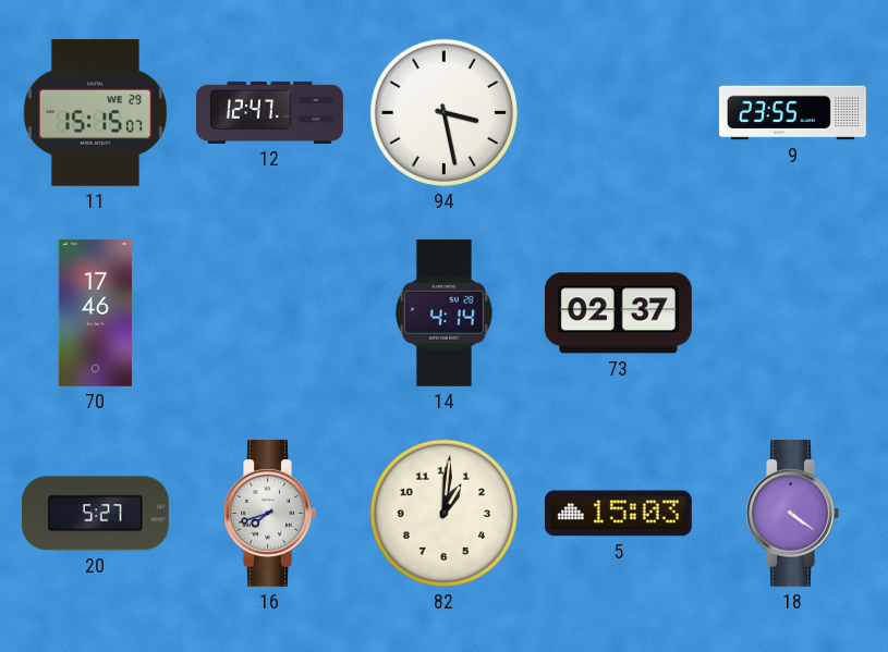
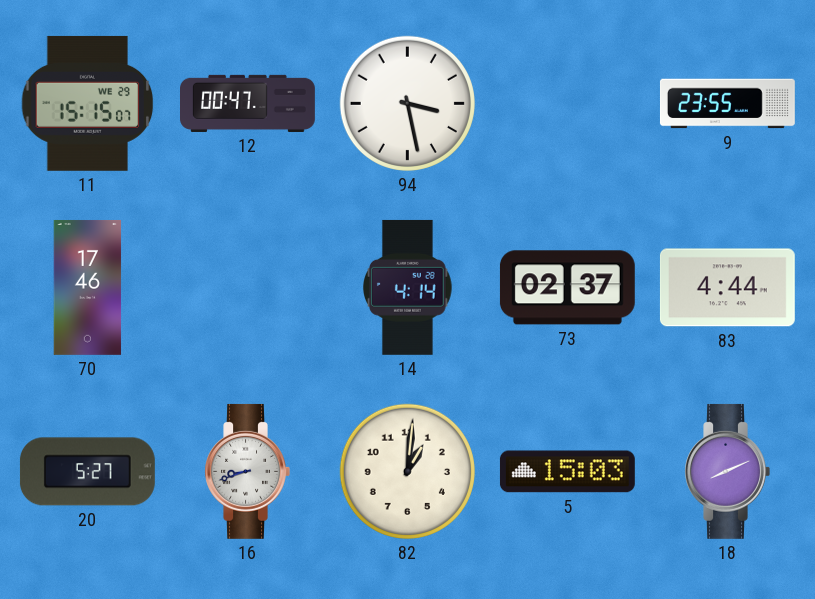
12: 12:47 -> 00:47 (248, 103)
83: none -> 4:44 (727, 288)
16: 7:42 -> 8:42 (247, 471)
18: 4:21 -> 8:11 (727, 471)
